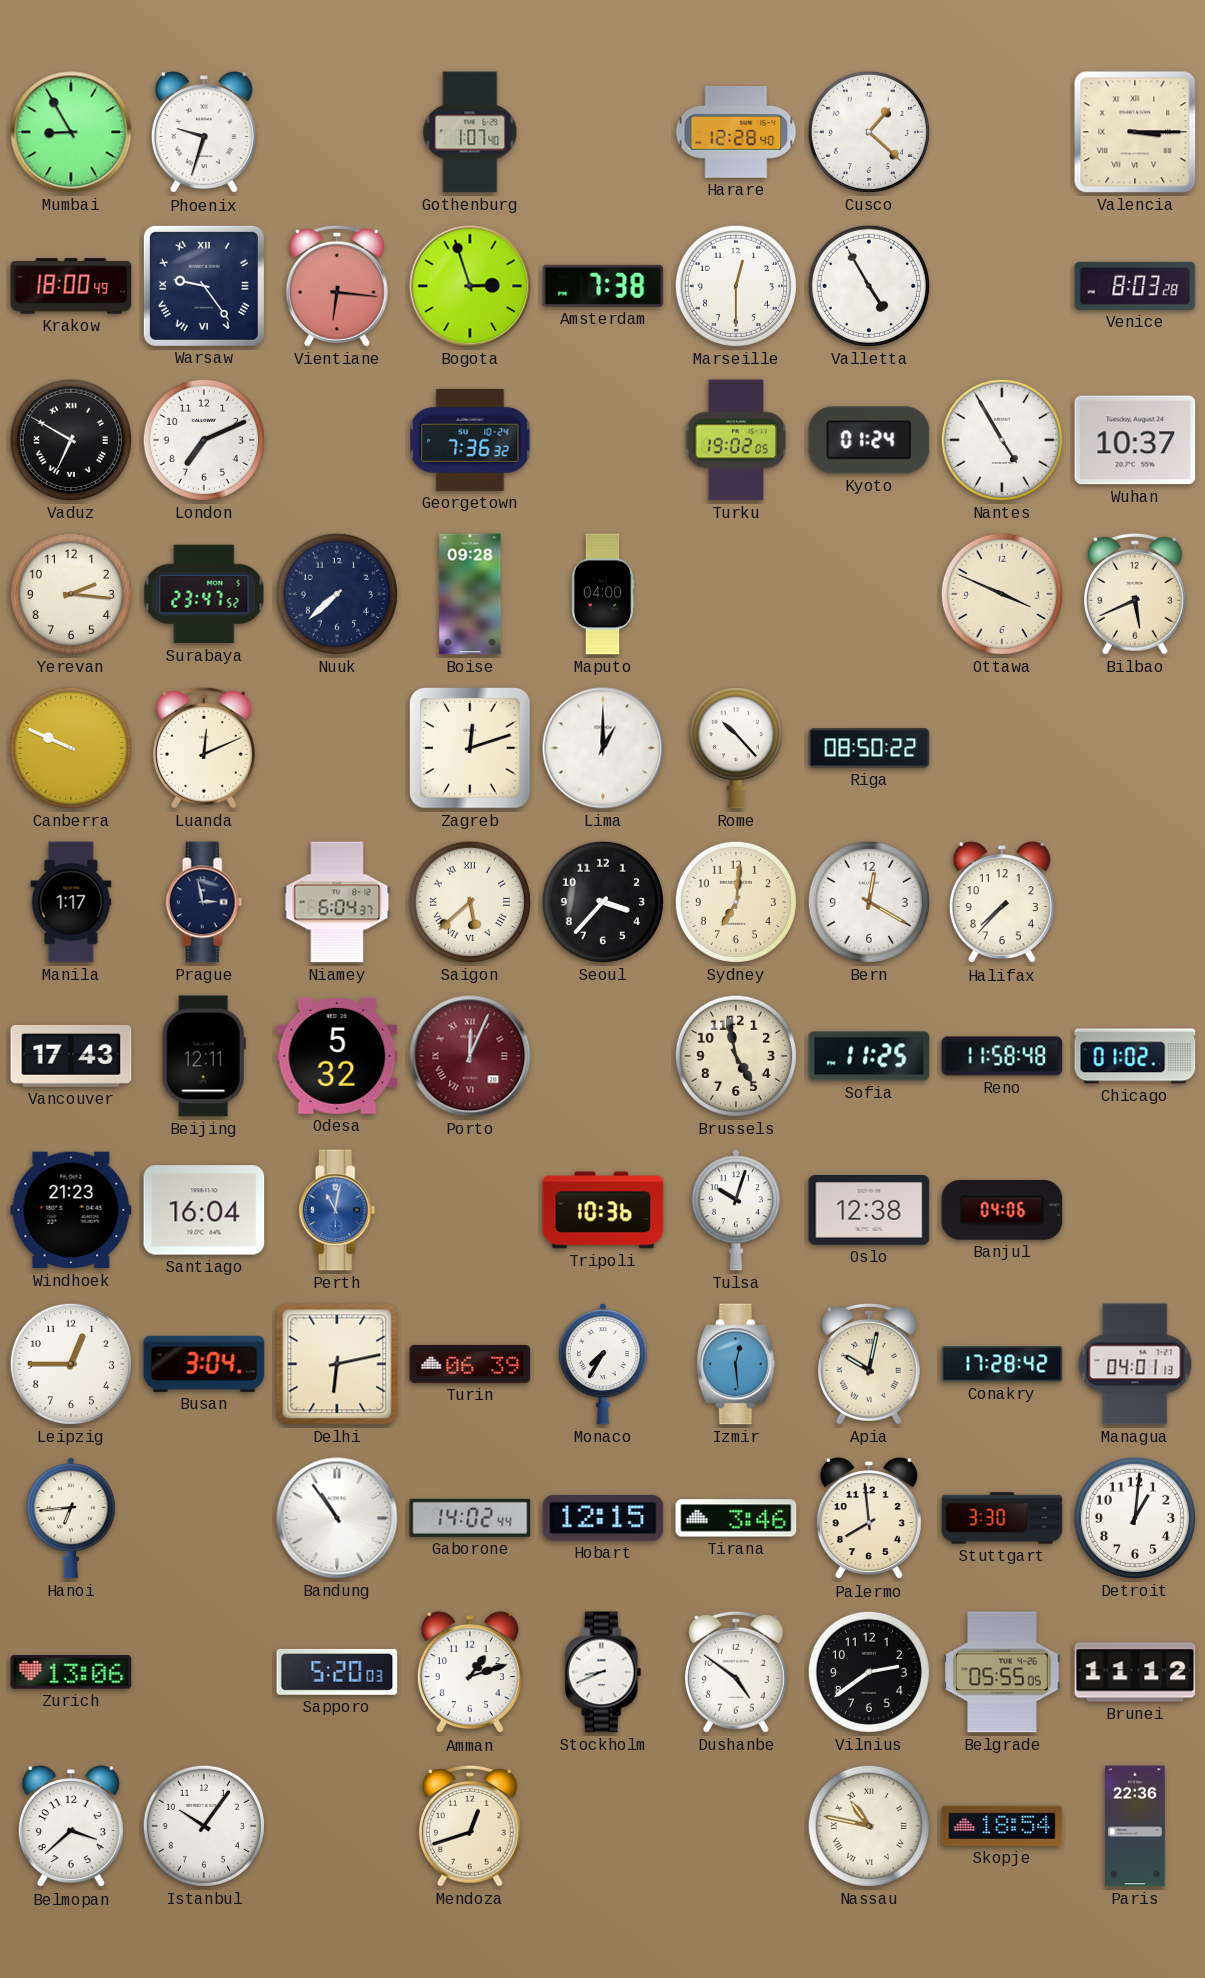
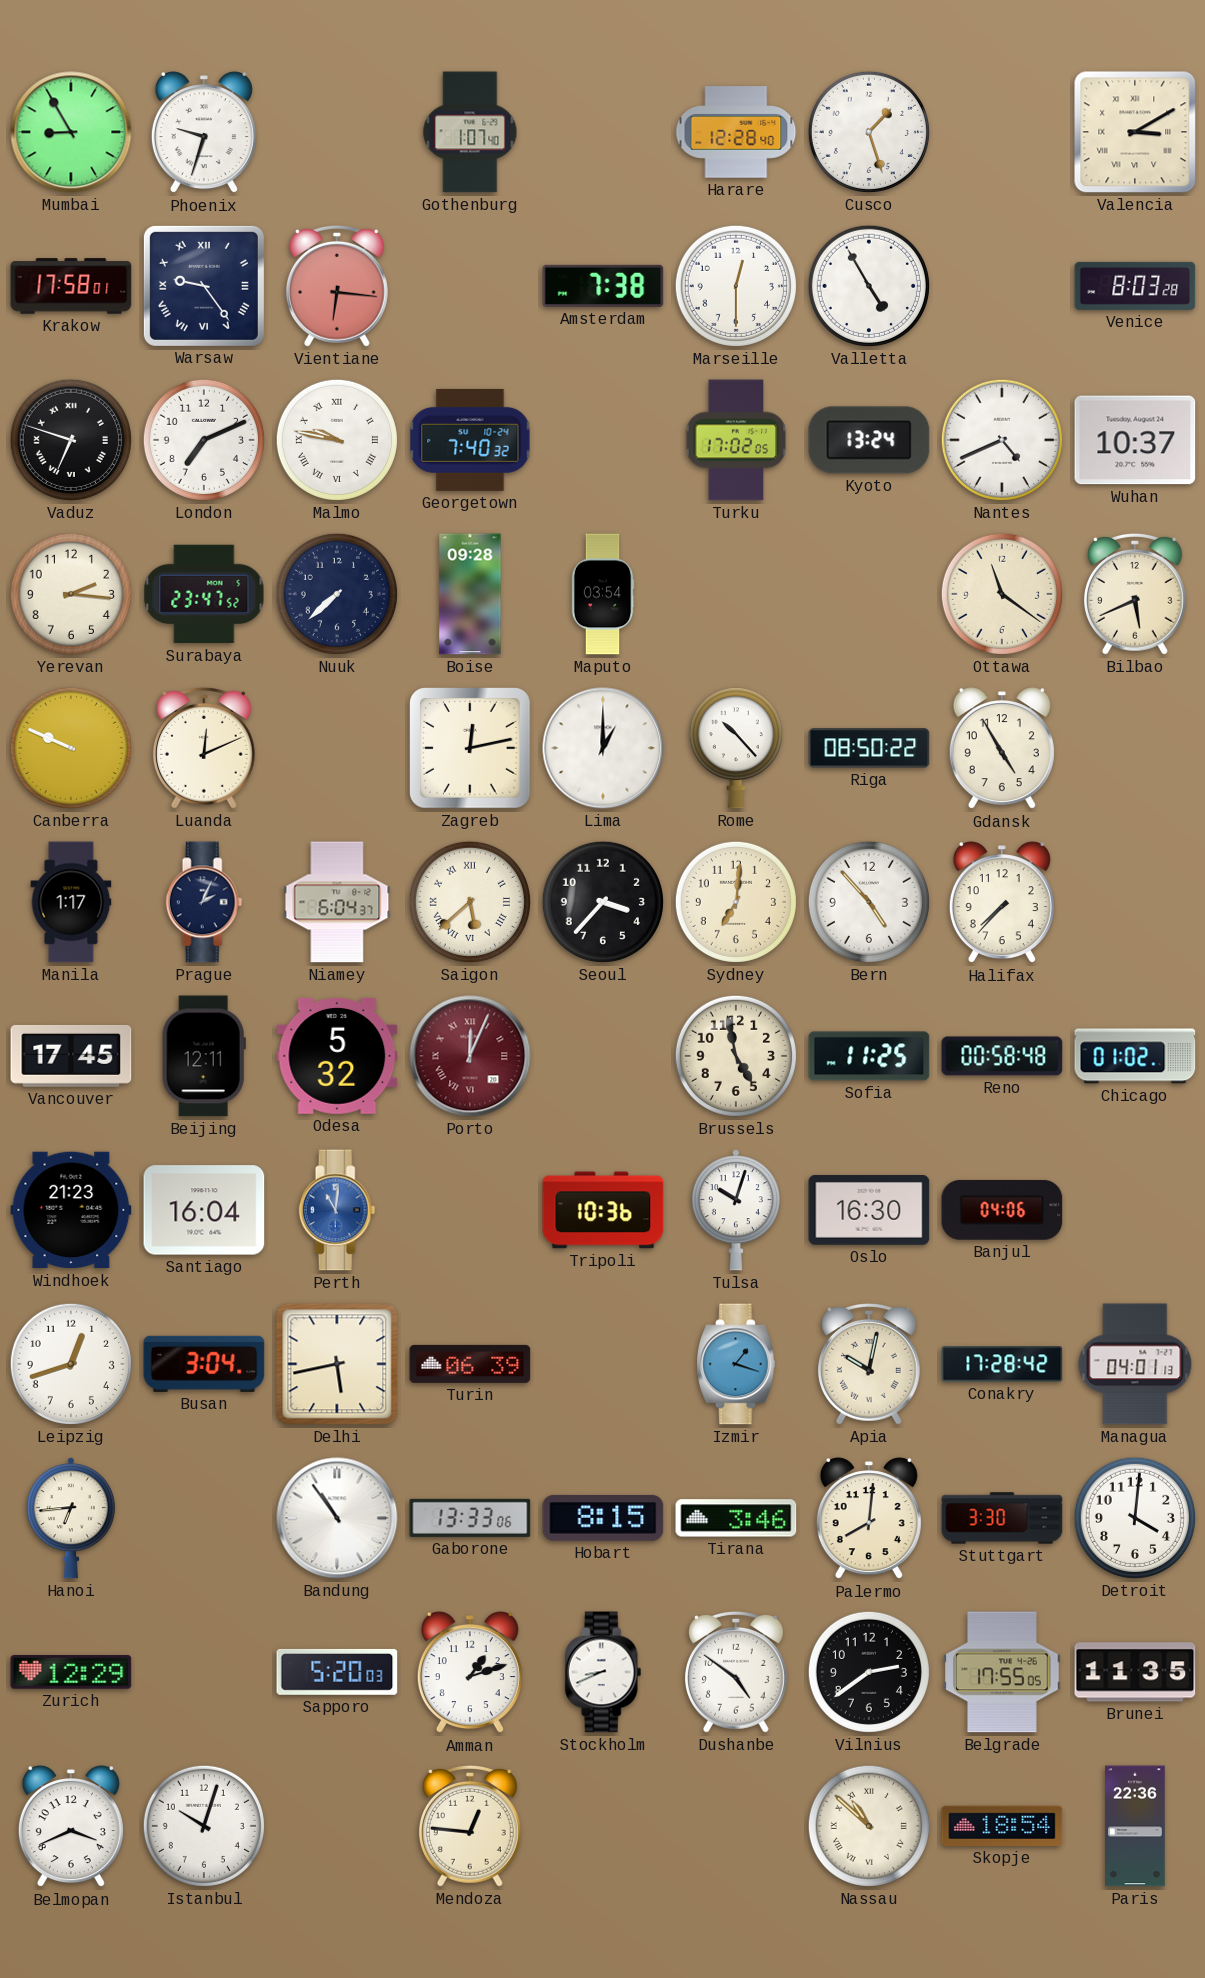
Cusco: 1:22 -> 1:27 (869, 132)
Valencia: 3:15 -> 3:10 (1135, 132)
Krakow: 18:00 -> 17:58 (71, 286)
Bogota: 2:57 -> none (470, 286)
Vaduz: 6:50 -> 6:48 (71, 440)
Malmo: none -> 9:47 (337, 440)
Georgetown: 7:36 -> 7:40 (470, 440)
Turku: 19:02 -> 17:02 (736, 440)
Kyoto: 01:24 -> 13:24 (869, 440)
Nantes: 4:55 -> 4:41 (1002, 440)
Maputo: 04:00 -> 03:54 (603, 594)
Ottawa: 3:49 -> 11:21 (1002, 594)
Zagreb: 12:12 -> 12:13 (471, 749)
Gdansk: none -> 4:55 (1002, 749)
Prague: 2:58 -> 2:04 (204, 902)
Bern: 12:20 -> 4:53 (869, 902)
Vancouver: 17:43 -> 17:45 (71, 1056)
Reno: 11:58 -> 00:58 (1002, 1056)
Perth: 11:02 -> 11:01 (337, 1210)
Oslo: 12:38 -> 16:30 (869, 1211)
Leipzig: 12:45 -> 12:42 (71, 1364)
Delhi: 6:13 -> 5:43 (337, 1364)
Monaco: 7:35 -> none (603, 1364)
Izmir: 12:29 -> 1:18 (736, 1364)
Gaborone: 14:02 -> 13:33 (470, 1518)
Hobart: 12:15 -> 8:15 (603, 1518)
Palermo: 7:59 -> 8:01 (869, 1519)
Detroit: 1:01 -> 4:01 (1135, 1518)
Zurich: 13:06 -> 12:29 (71, 1672)
Belgrade: 05:55 -> 17:55 (1002, 1672)
Brunei: 11:12 -> 11:35 (1135, 1672)
Belmopan: 3:38 -> 3:41 (71, 1827)
Istanbul: 10:06 -> 10:03 (204, 1826)
Mendoza: 12:42 -> 12:46 (470, 1826)
Nassau: 10:47 -> 10:52 (869, 1826)
